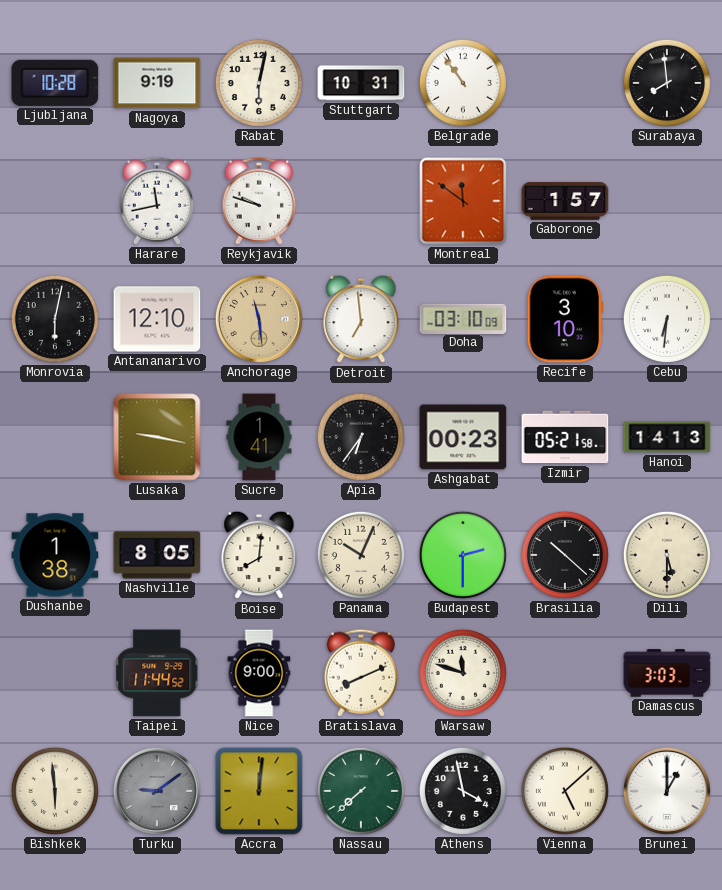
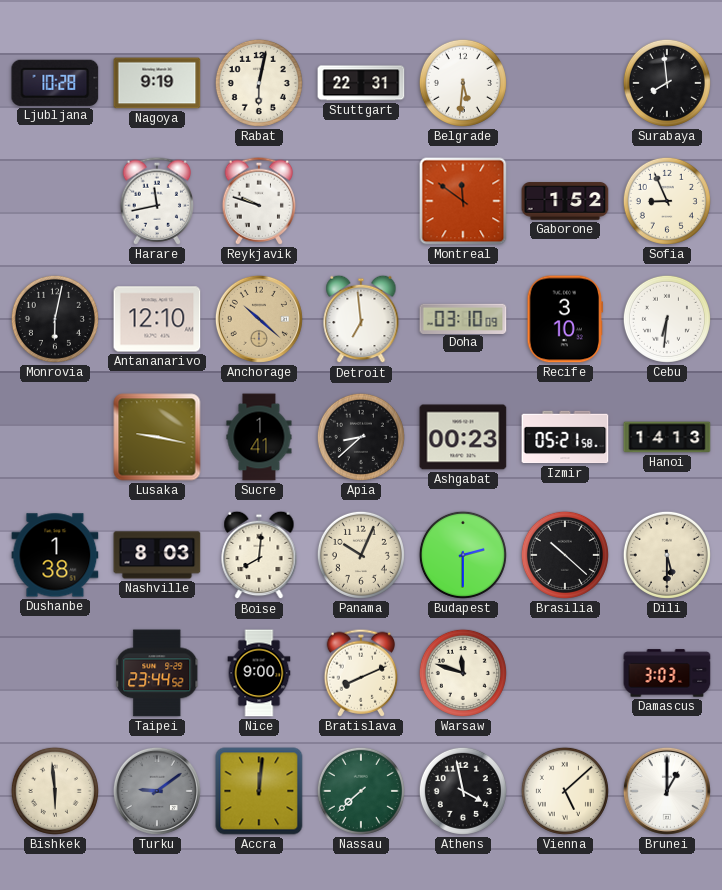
Stuttgart: 10:31 -> 22:31 (361, 83)
Belgrade: 10:54 -> 5:31 (463, 83)
Gaborone: 1:57 -> 1:52 (565, 201)
Sofia: none -> 8:56 (667, 201)
Anchorage: 11:29 -> 10:22 (259, 319)
Apia: 6:36 -> 8:38 (361, 437)
Nashville: 8:05 -> 8:03 (157, 555)
Taipei: 11:44 -> 23:44 (157, 673)
